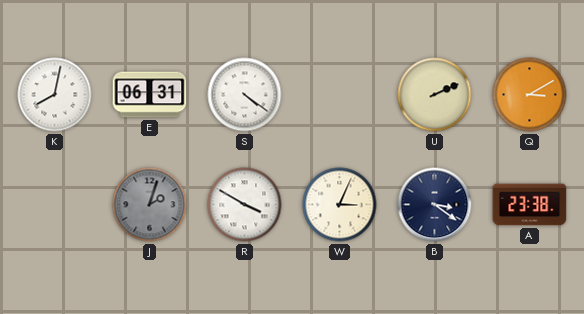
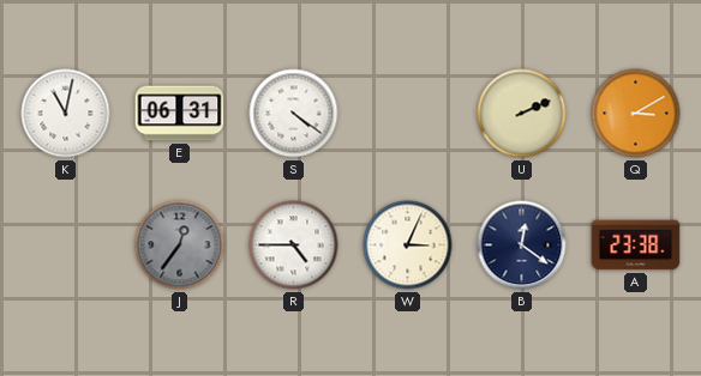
K: 8:02 -> 11:02 (66, 114)
J: 2:03 -> 12:36 (180, 245)
R: 3:50 -> 4:45 (294, 245)
B: 3:21 -> 12:21 (522, 245)
